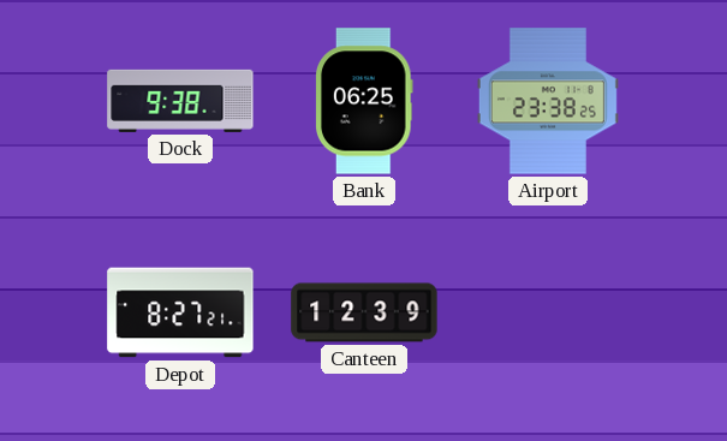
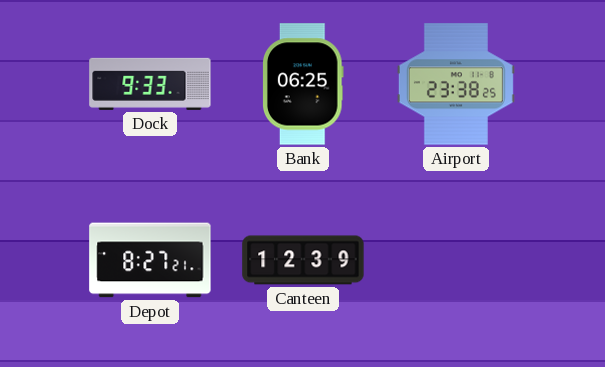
Dock: 9:38 -> 9:33 (150, 84)
